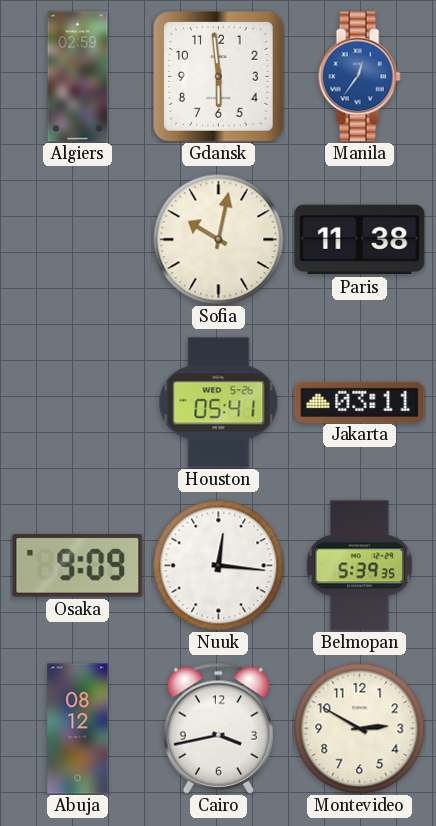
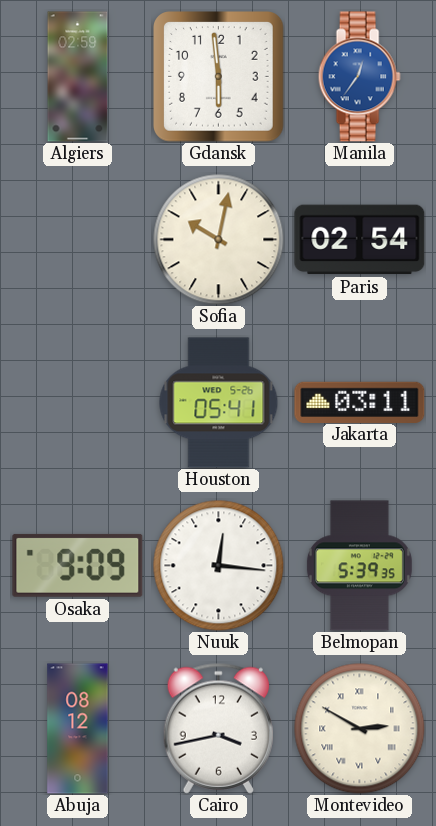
Paris: 11:38 -> 02:54 (360, 240)
Montevideo numerals: Arabic -> Roman (360, 729)
